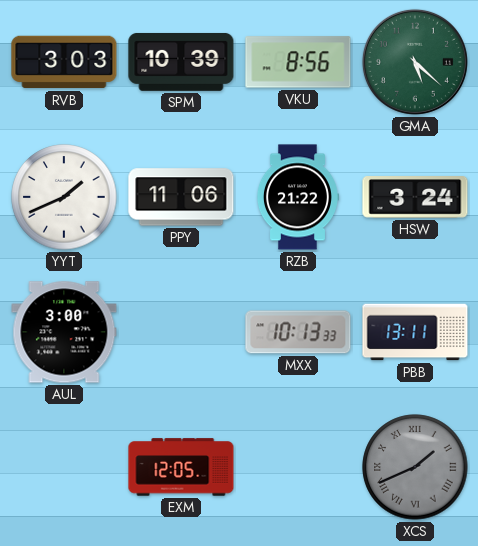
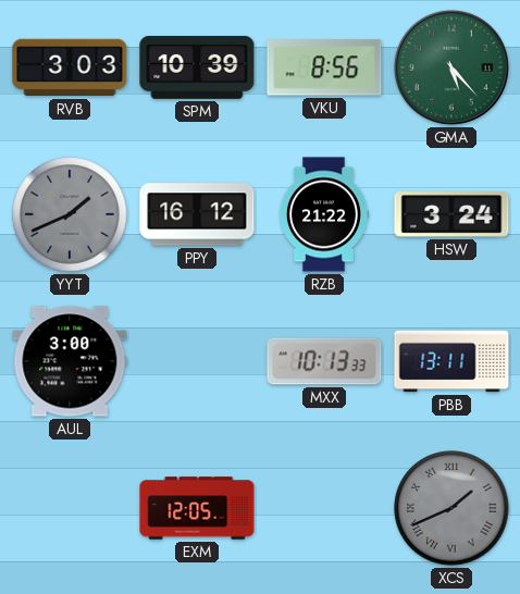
GMA: 5:22 -> 5:23 (451, 67)
YYT dial: white -> grey (70, 214)
PPY: 11:06 -> 16:12 (197, 214)
